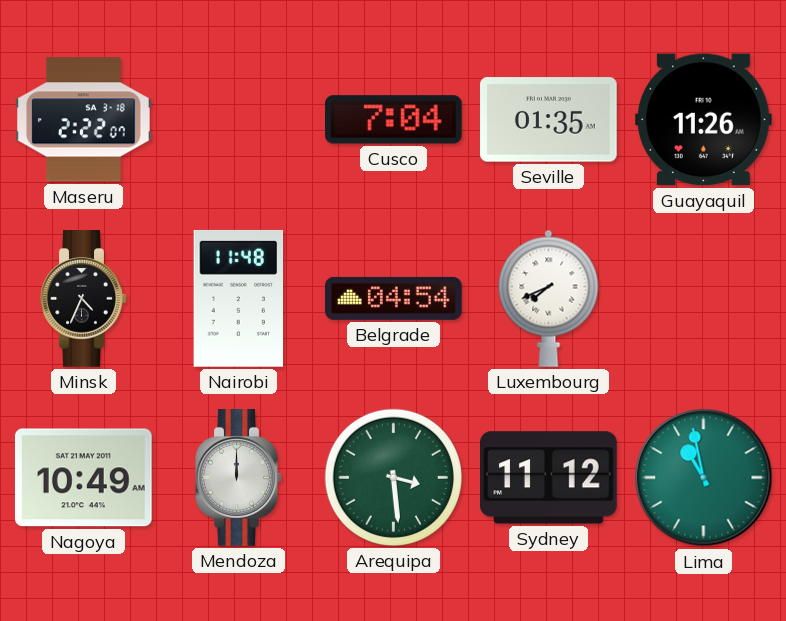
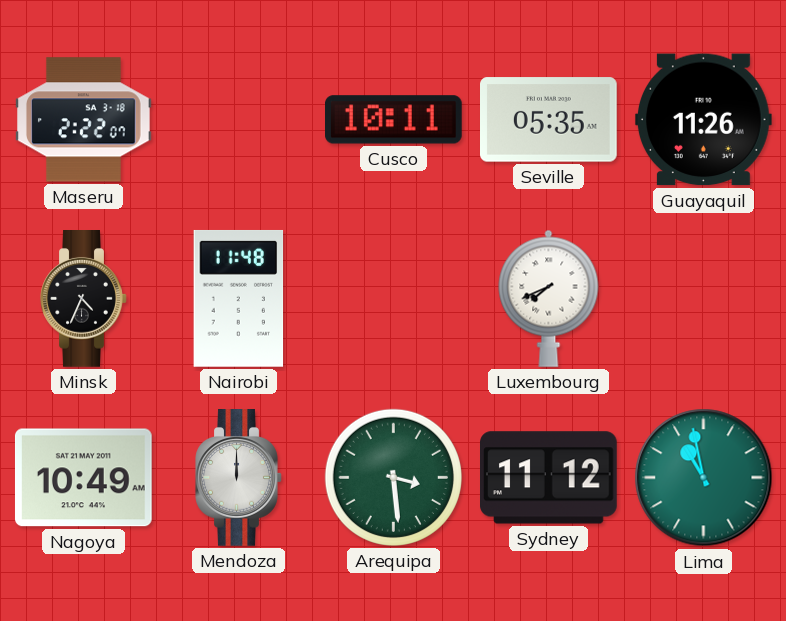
Cusco: 7:04 -> 10:11 (394, 120)
Seville: 01:35 -> 05:35 (549, 120)
Belgrade: 04:54 -> none (394, 298)
